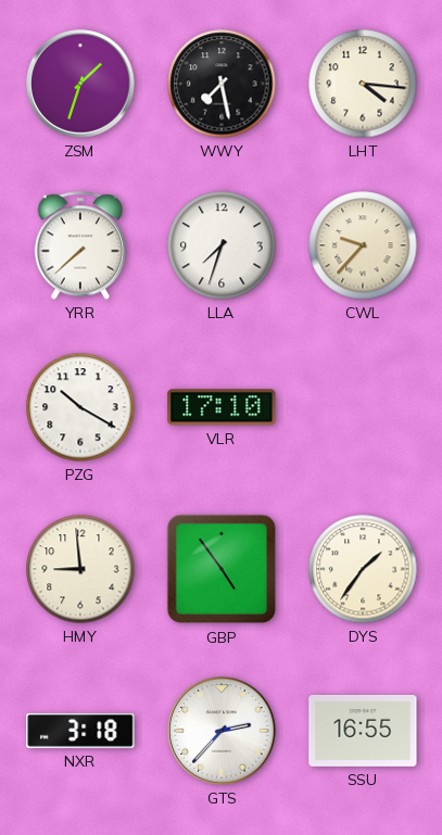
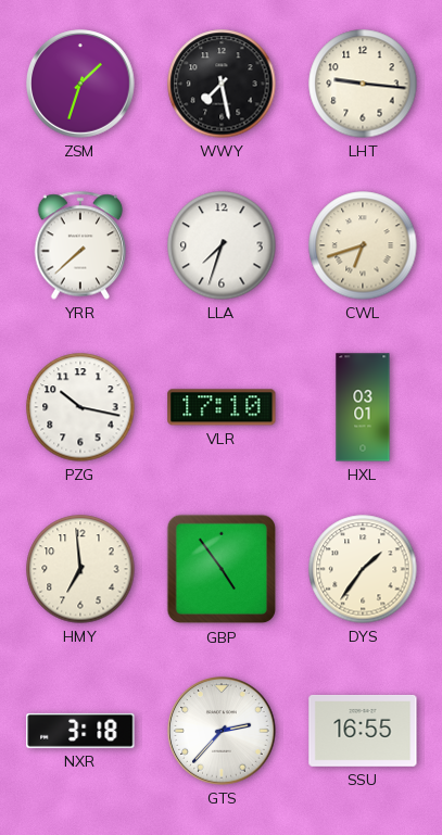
LHT: 4:16 -> 9:16 (363, 84)
CWL: 9:37 -> 6:42 (363, 245)
PZG: 10:20 -> 10:17 (80, 407)
HXL: none -> 03:01 (363, 407)
HMY: 8:59 -> 6:59 (80, 569)
